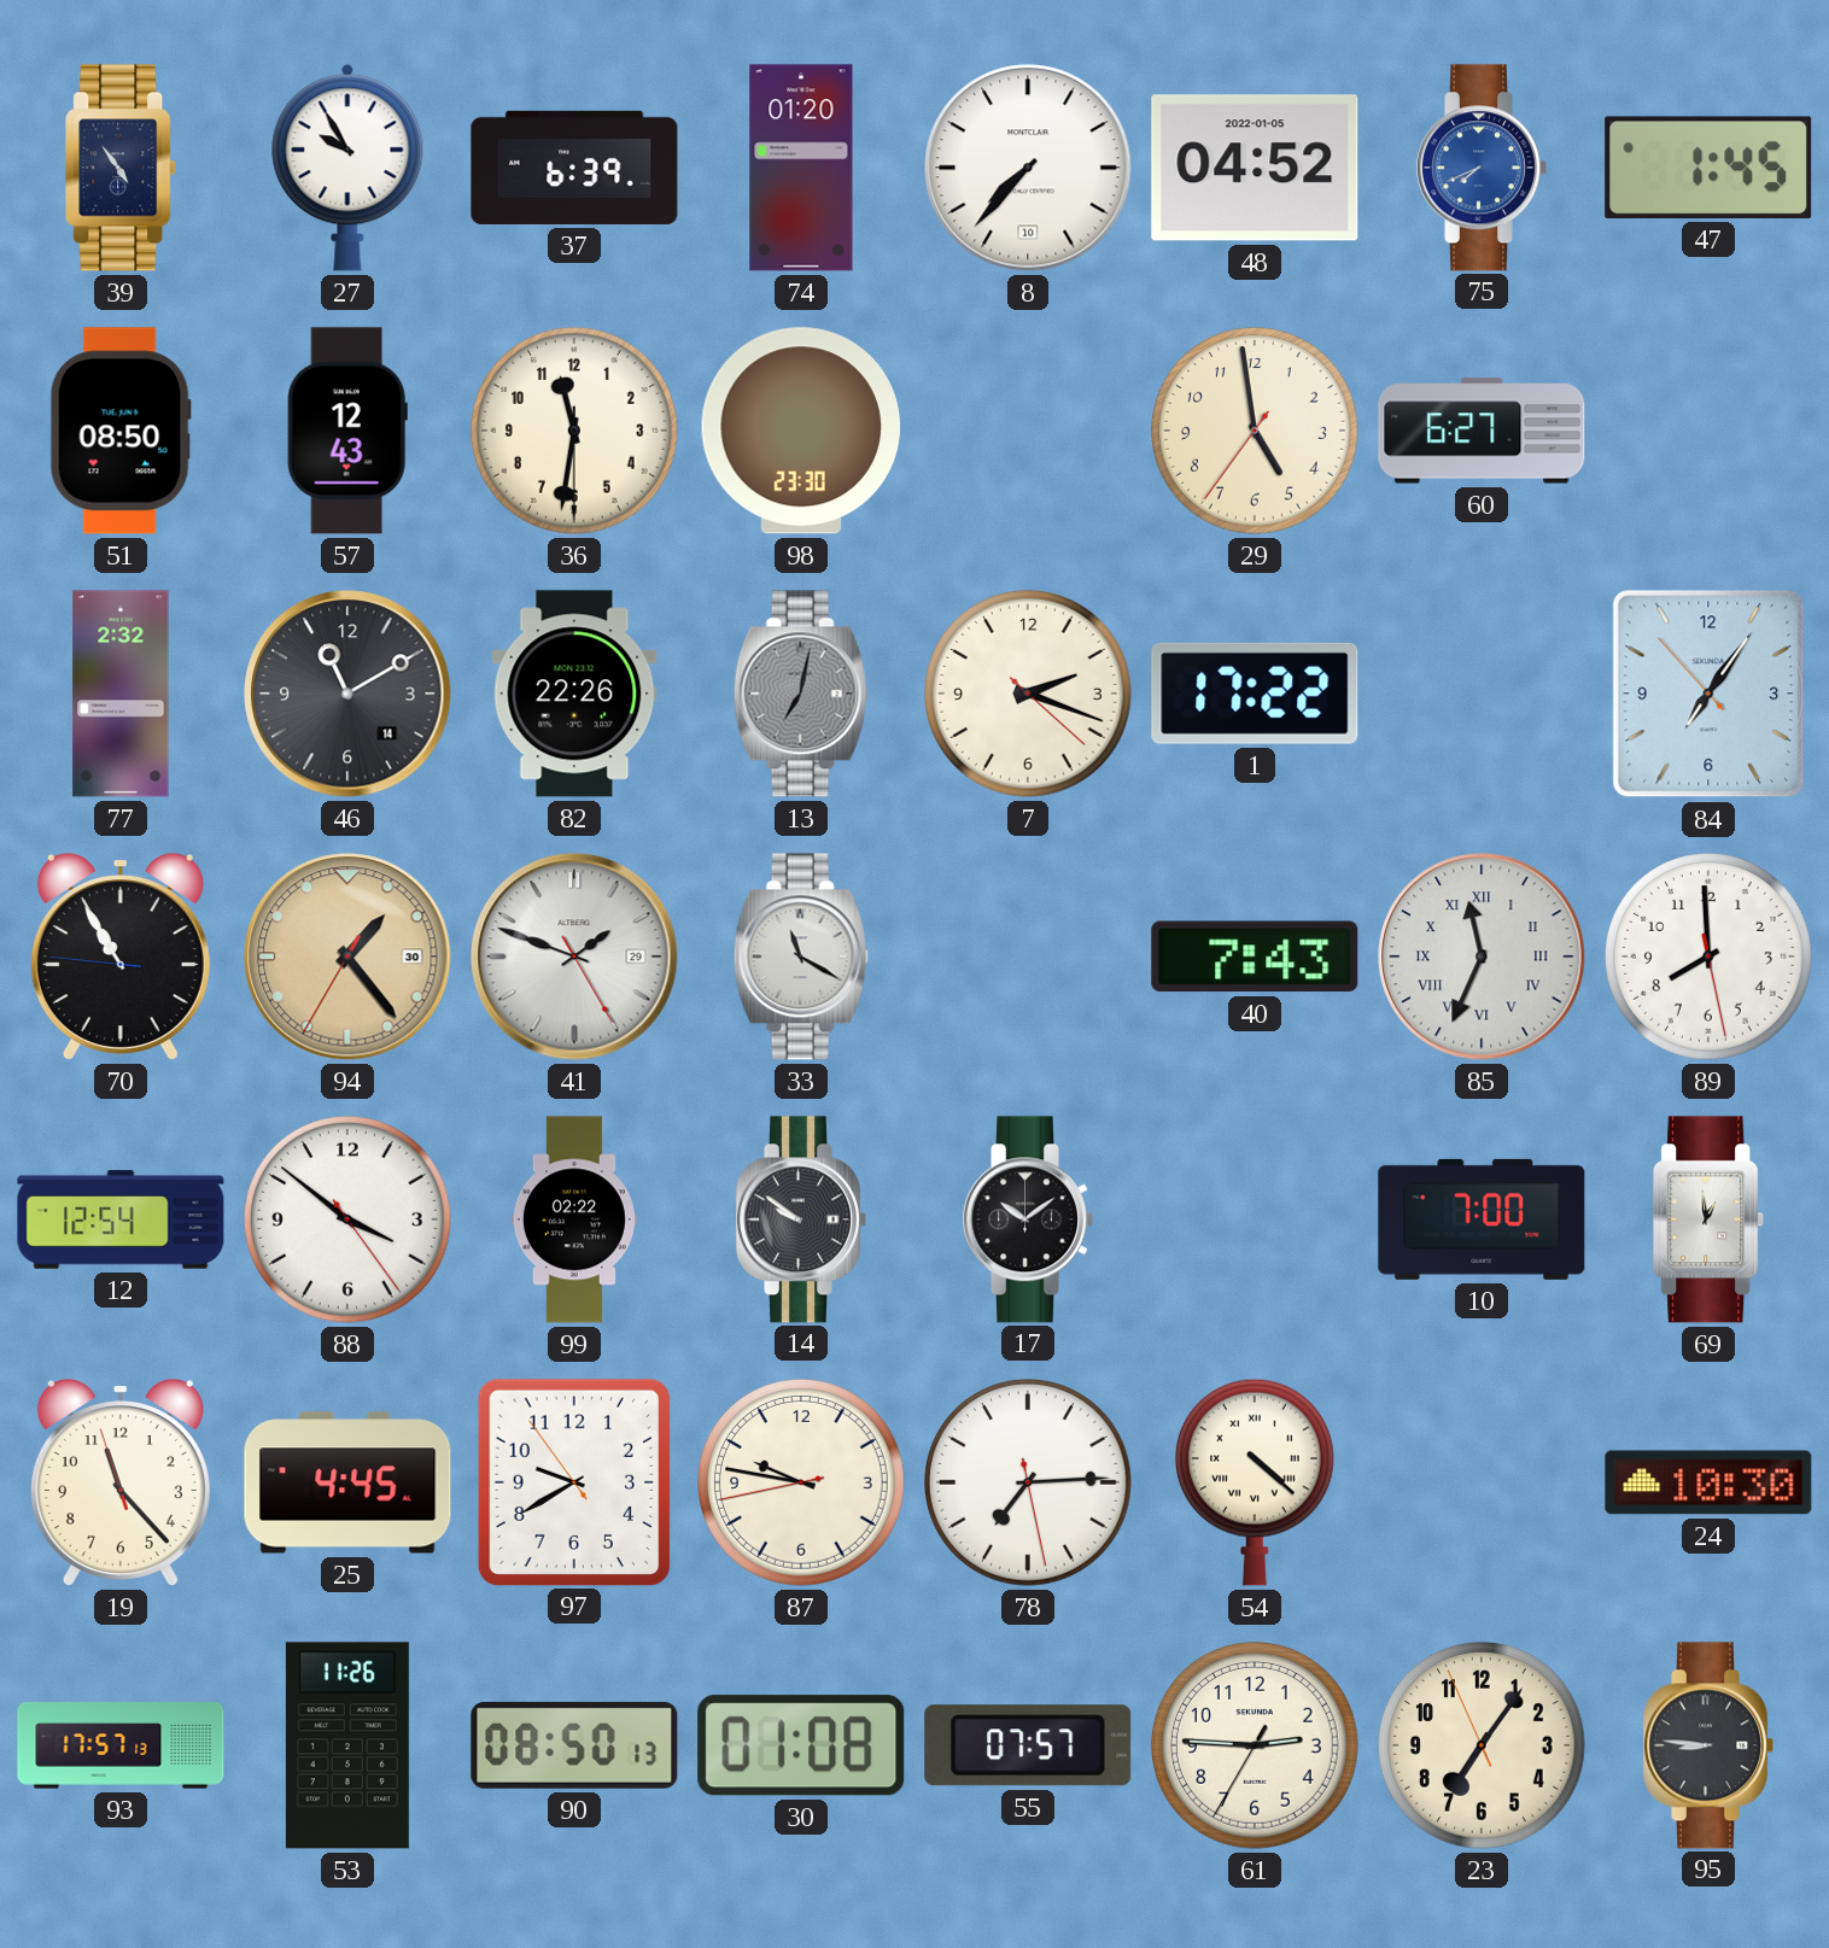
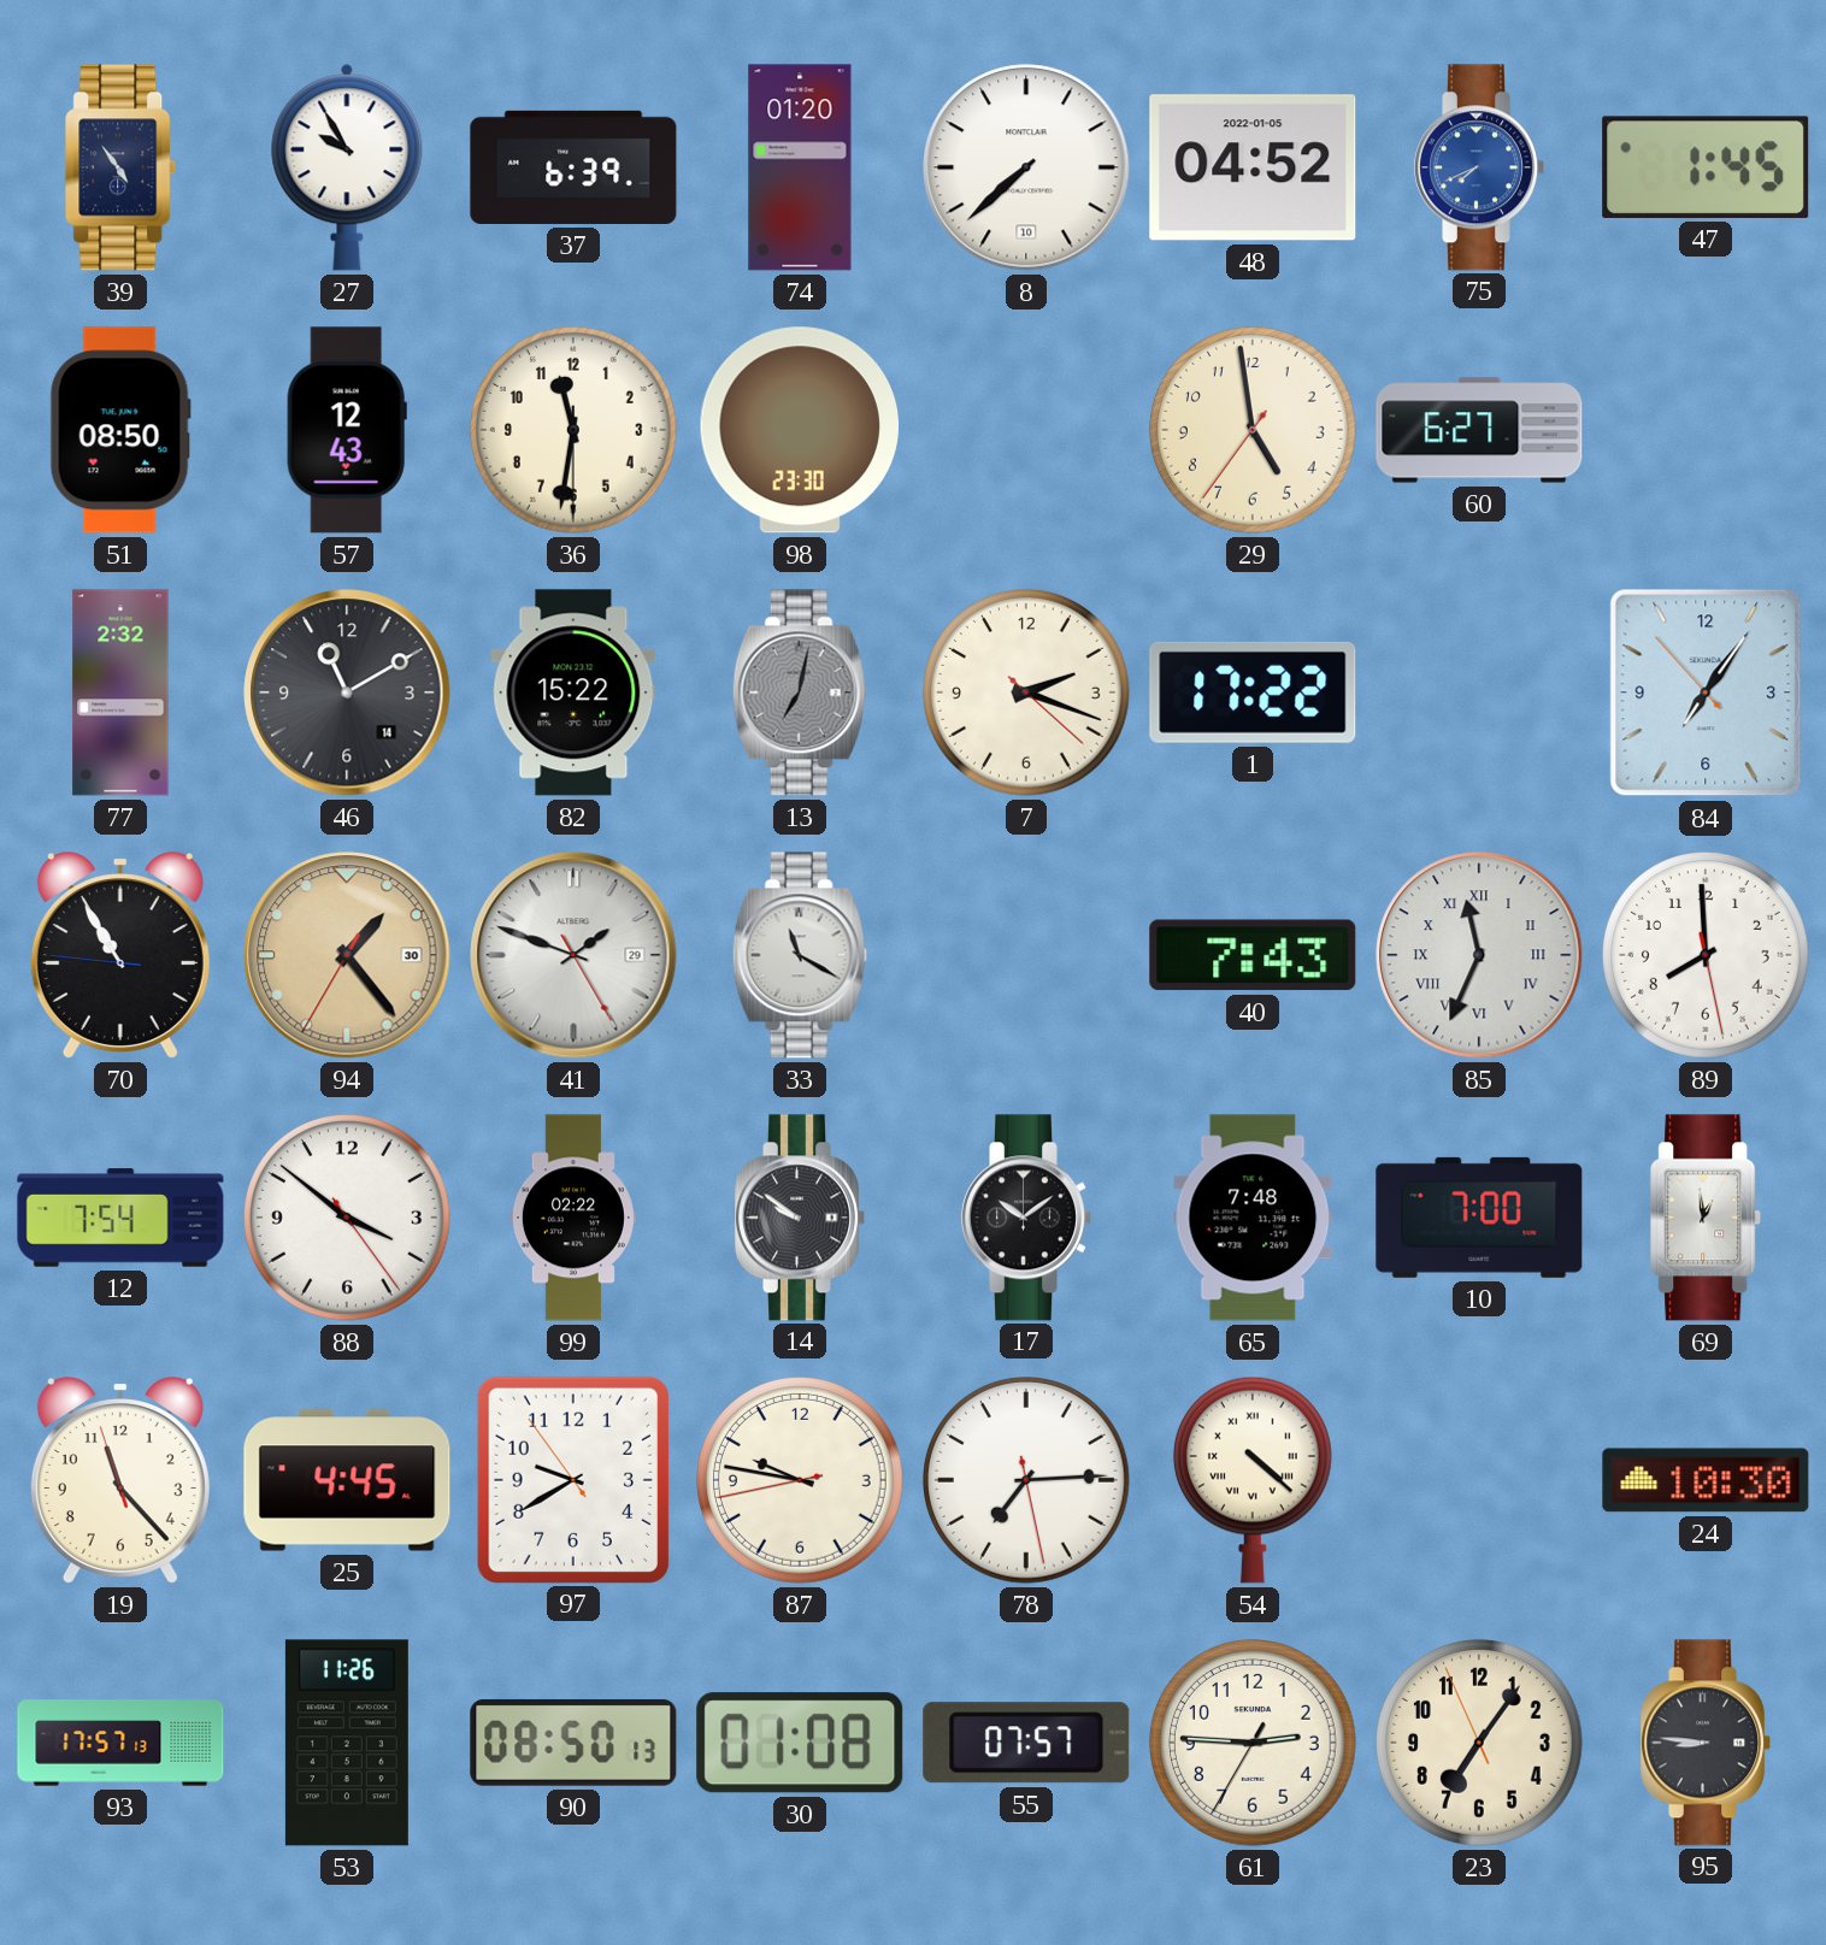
8: 7:37 -> 7:38 (1026, 167)
82: 22:26 -> 15:22 (573, 692)
12: 12:54 -> 7:54 (120, 1218)
65: none -> 7:48 (1253, 1218)
